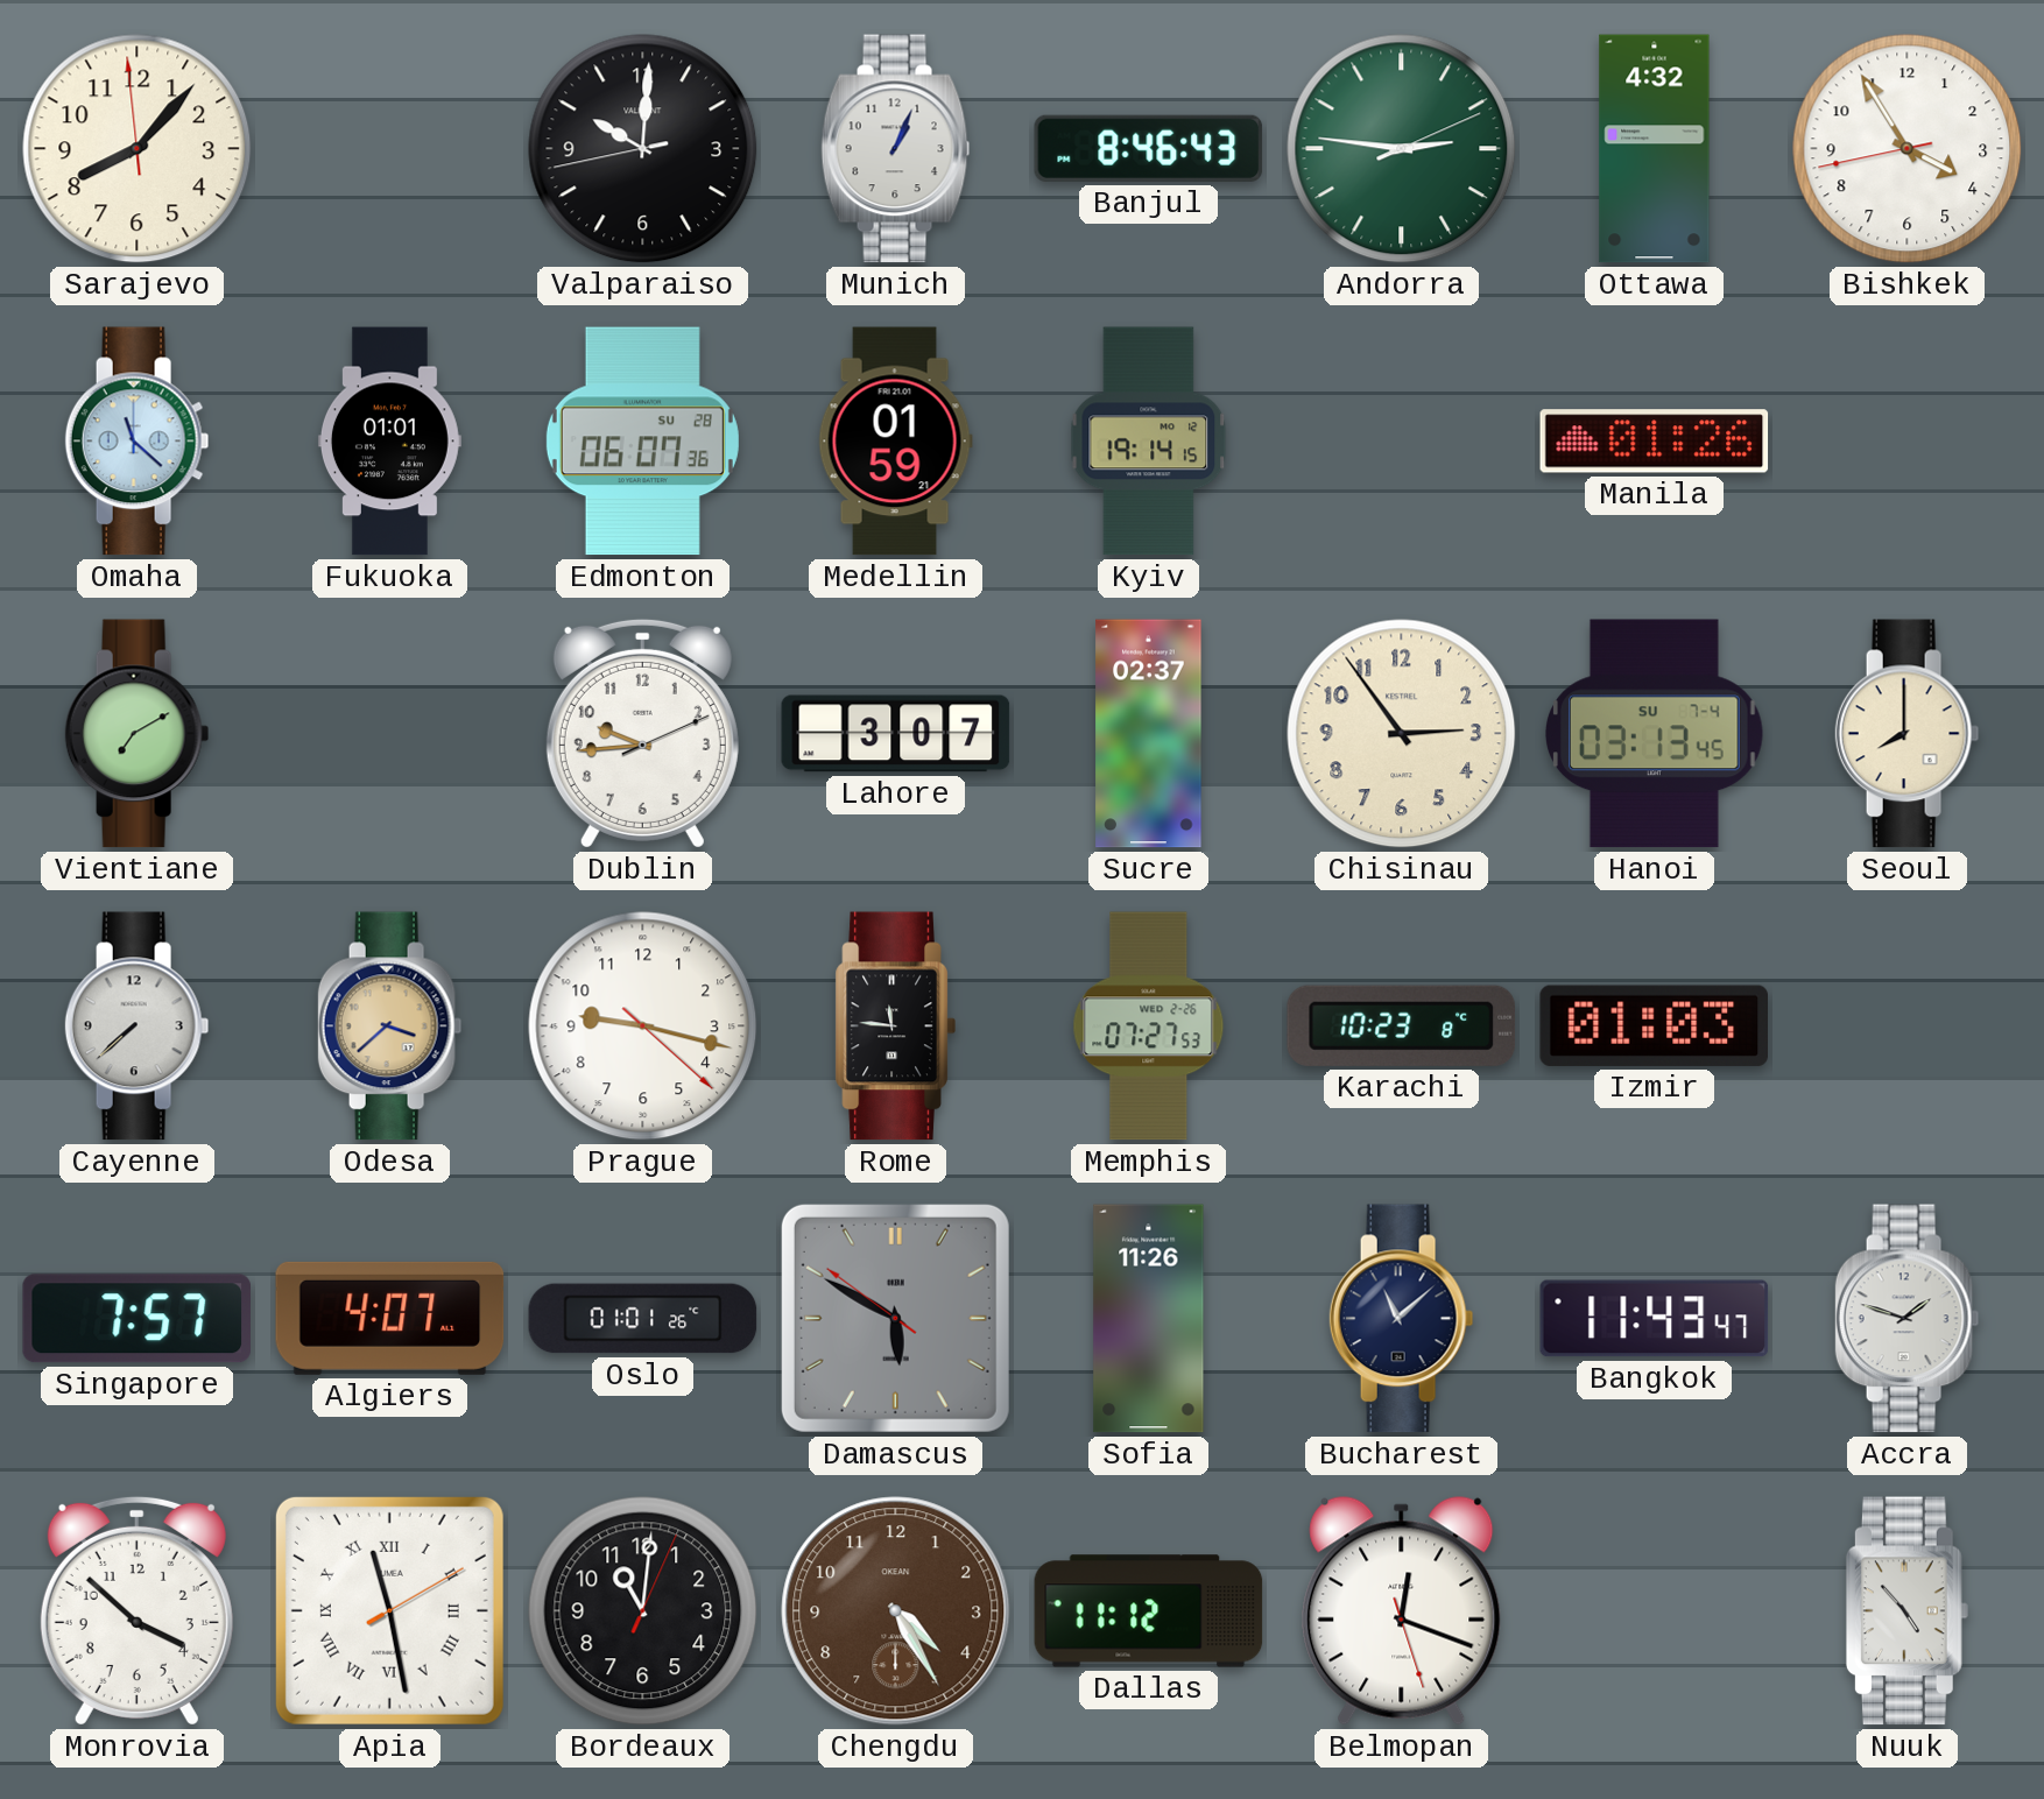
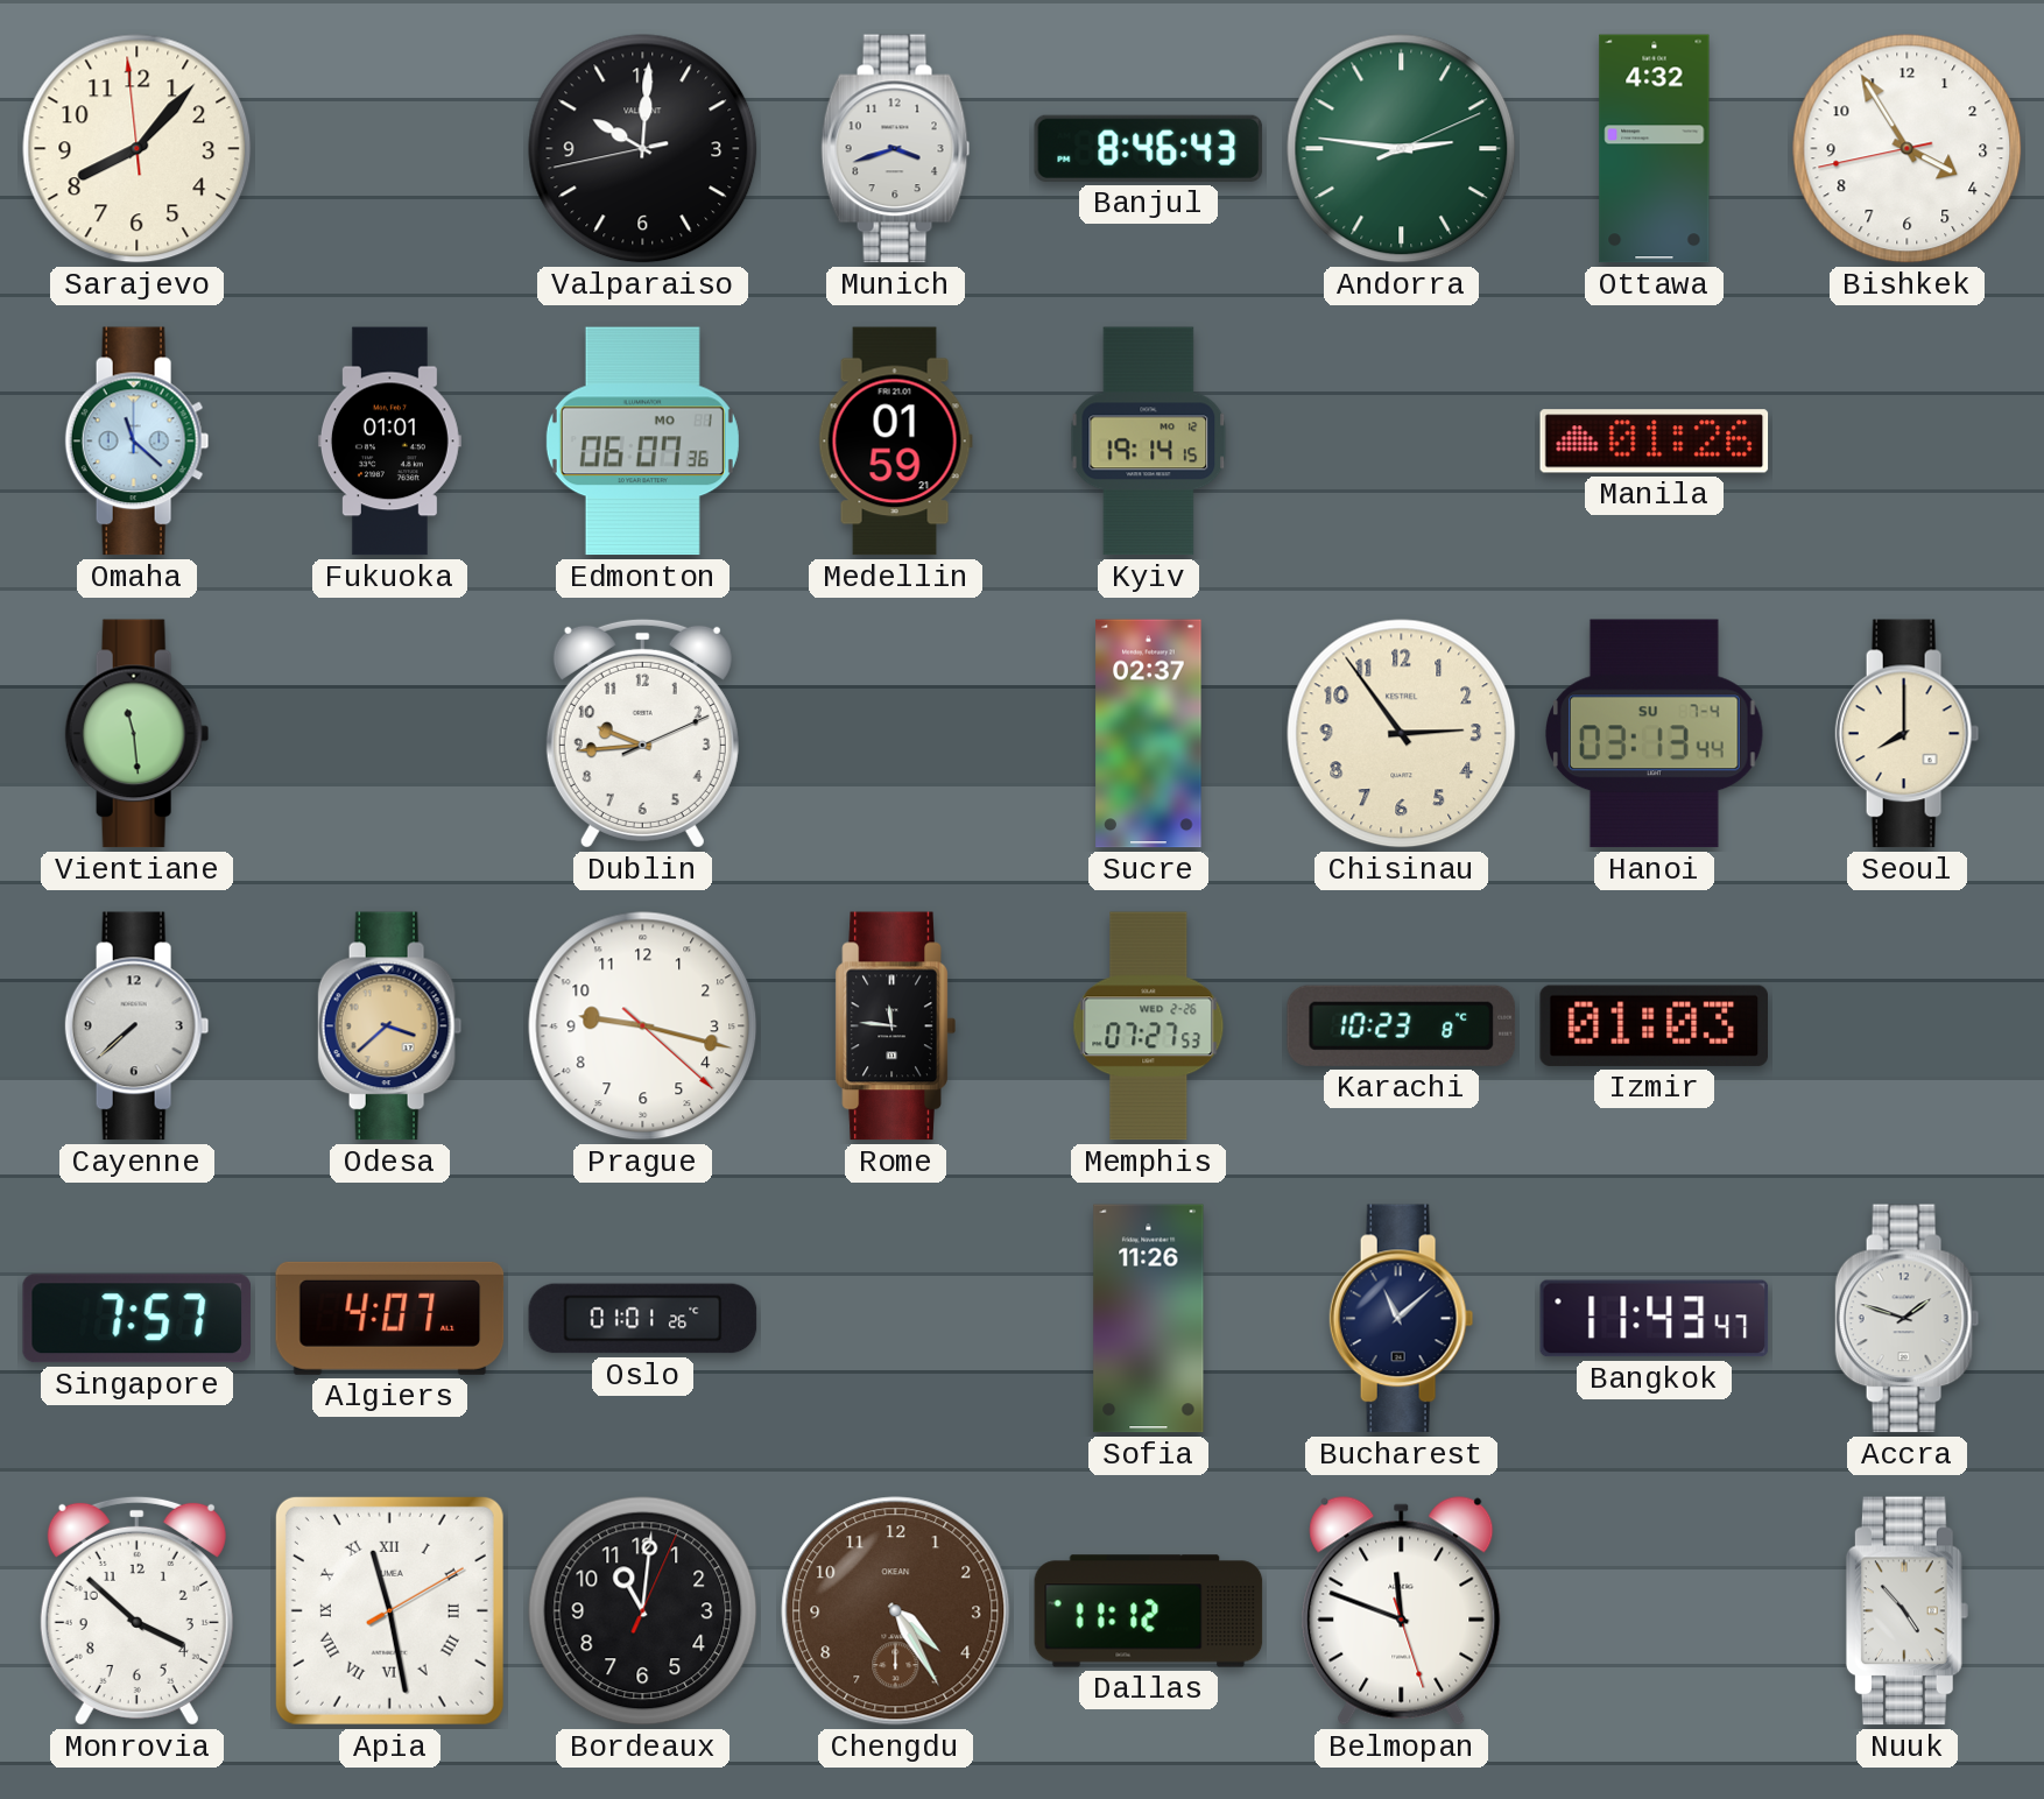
Munich: 1:04 -> 3:42 (896, 149)
Edmonton date: SU 28 -> MO 1 (642, 442)
Vientiane: 7:10 -> 11:29 (138, 734)
Lahore: 3:07 -> none (896, 734)
Hanoi: 03:13:45 -> 03:13:44 (1655, 734)
Damascus: 5:49 -> none (895, 1318)
Belmopan: 12:18 -> 11:48 (1402, 1611)
